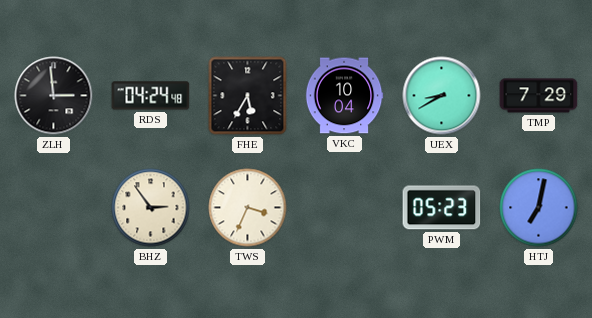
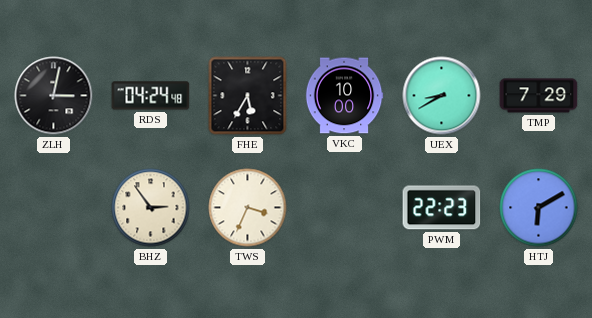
ZLH: 2:59 -> 3:02 (54, 96)
VKC: 10:04 -> 10:00 (344, 96)
PWM: 05:23 -> 22:23 (442, 208)
HTJ: 7:02 -> 6:10 (539, 208)
